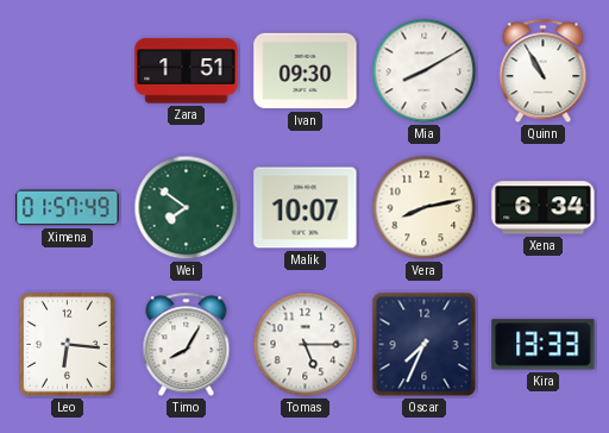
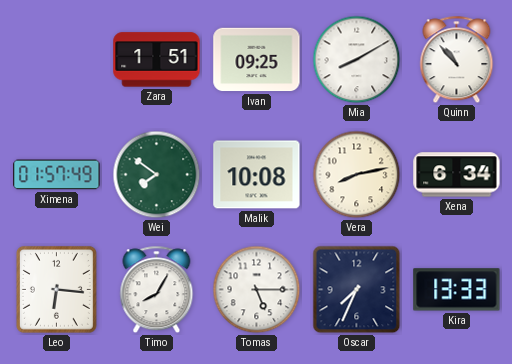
Ivan: 09:30 -> 09:25 (257, 60)
Quinn: 10:55 -> 10:53 (457, 60)
Malik: 10:07 -> 10:08 (257, 175)
